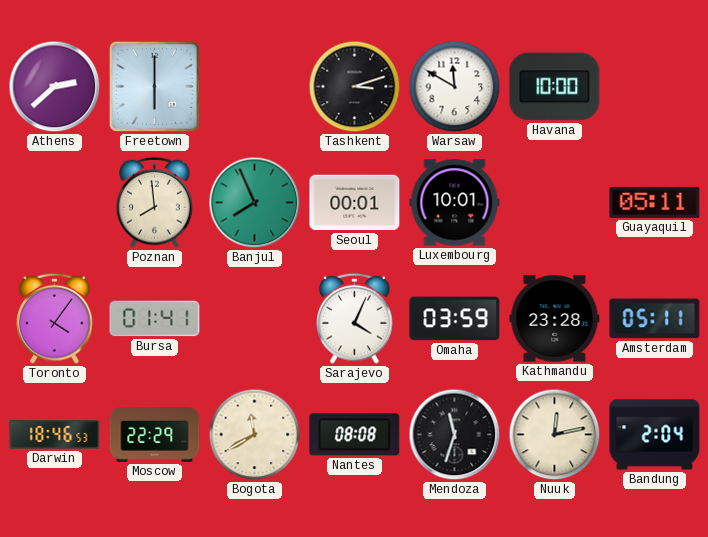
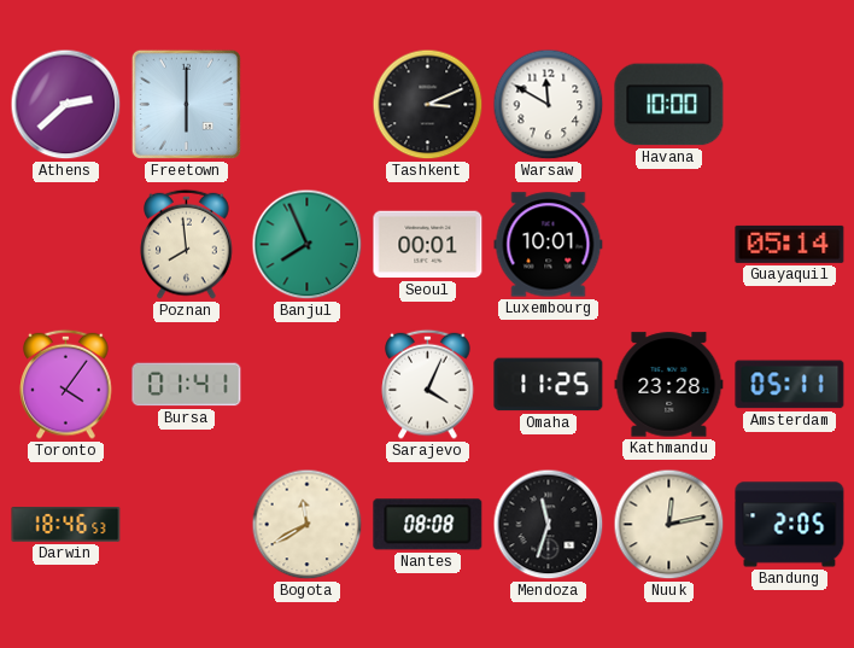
Tashkent: 3:12 -> 3:11 (428, 105)
Guayaquil: 05:11 -> 05:14 (790, 244)
Omaha: 03:59 -> 11:25 (549, 385)
Moscow: 22:29 -> none (155, 434)
Bandung: 2:04 -> 2:05 (790, 525)
